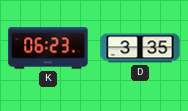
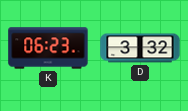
D: 3:35 -> 3:32 (140, 48)
